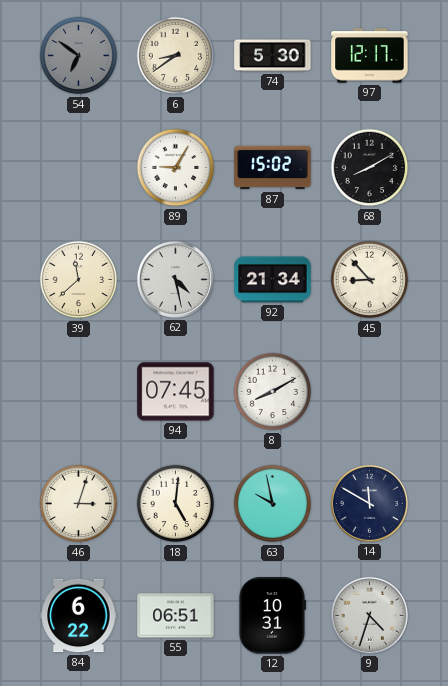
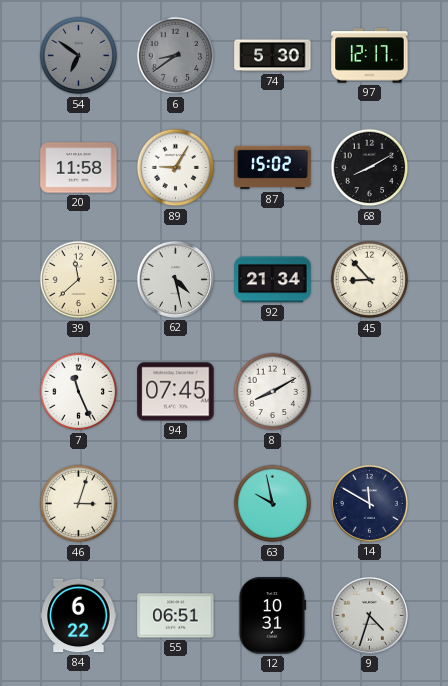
6 dial: cream -> grey (176, 56)
20: none -> 11:58 (79, 168)
7: none -> 11:26 (79, 392)
18: 5:01 -> none (176, 504)
